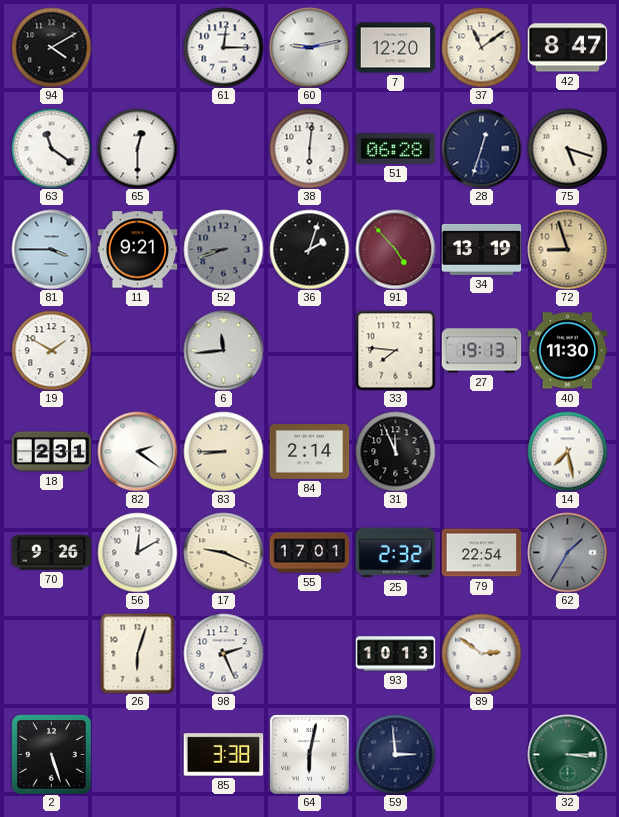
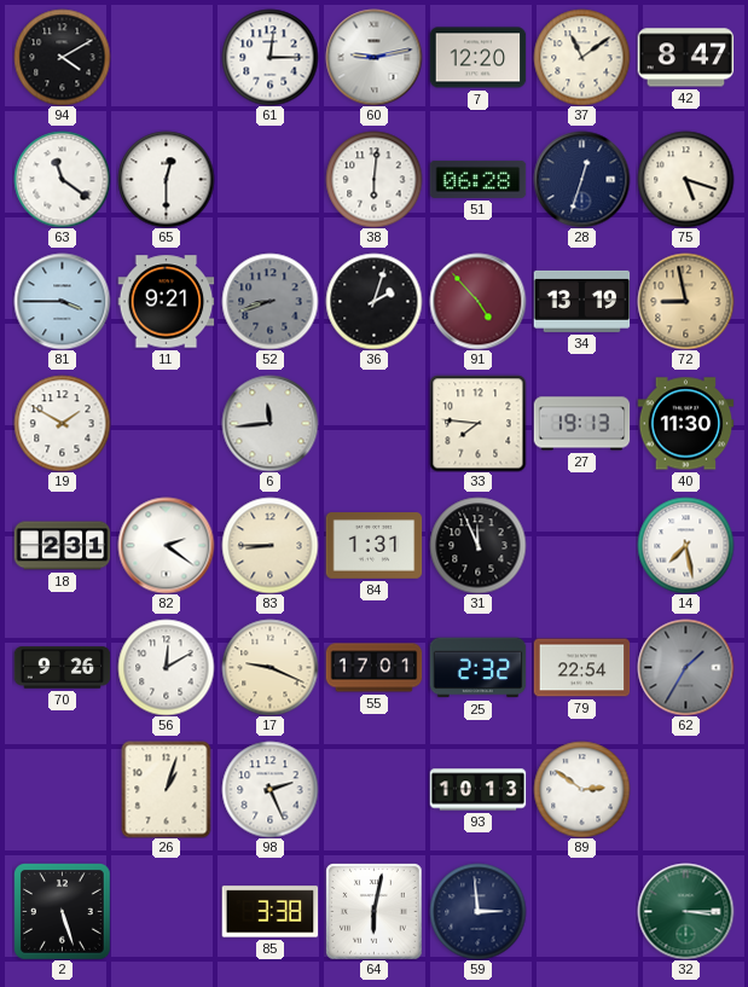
72: 8:57 -> 8:58 (685, 301)
84: 2:14 -> 1:31 (373, 546)
26: 6:03 -> 1:03 (167, 789)
